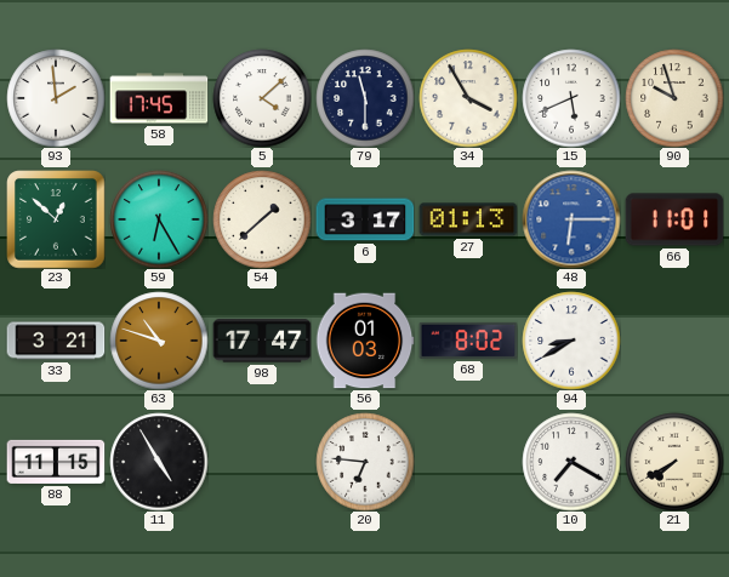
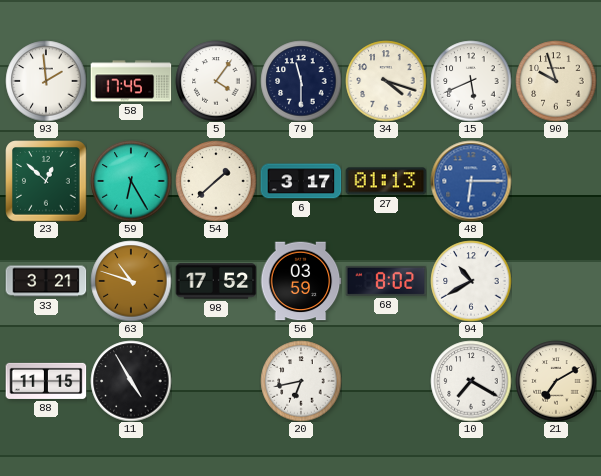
5: 4:08 -> 4:06 (216, 81)
34: 3:55 -> 4:18 (386, 81)
66: 11:01 -> none (674, 219)
98: 17:47 -> 17:52 (216, 281)
56: 01:03 -> 03:59 (301, 281)
94: 8:40 -> 10:40 (471, 281)
20: 6:46 -> 6:43 (301, 381)
21: 7:40 -> 7:10 (556, 381)
